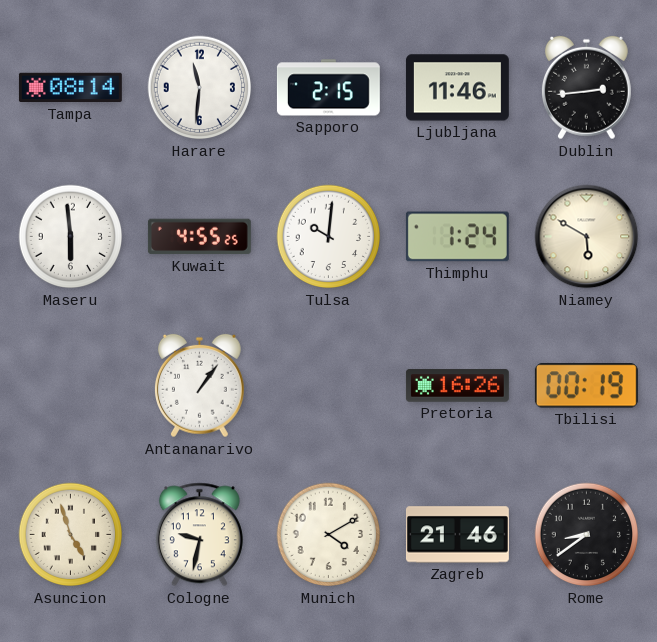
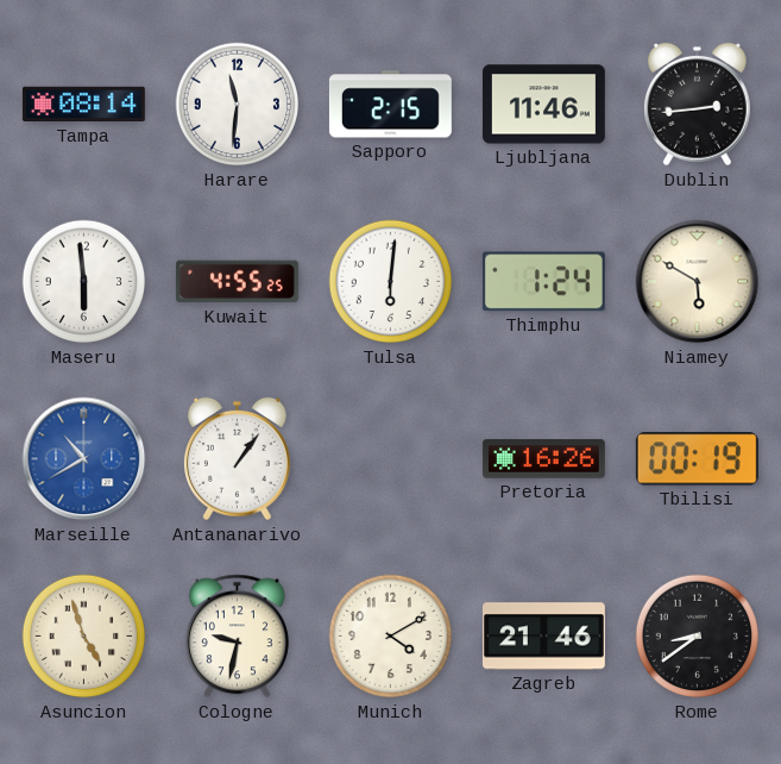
Tulsa: 10:01 -> 6:01 (391, 282)
Marseille: none -> 10:40 (84, 459)
